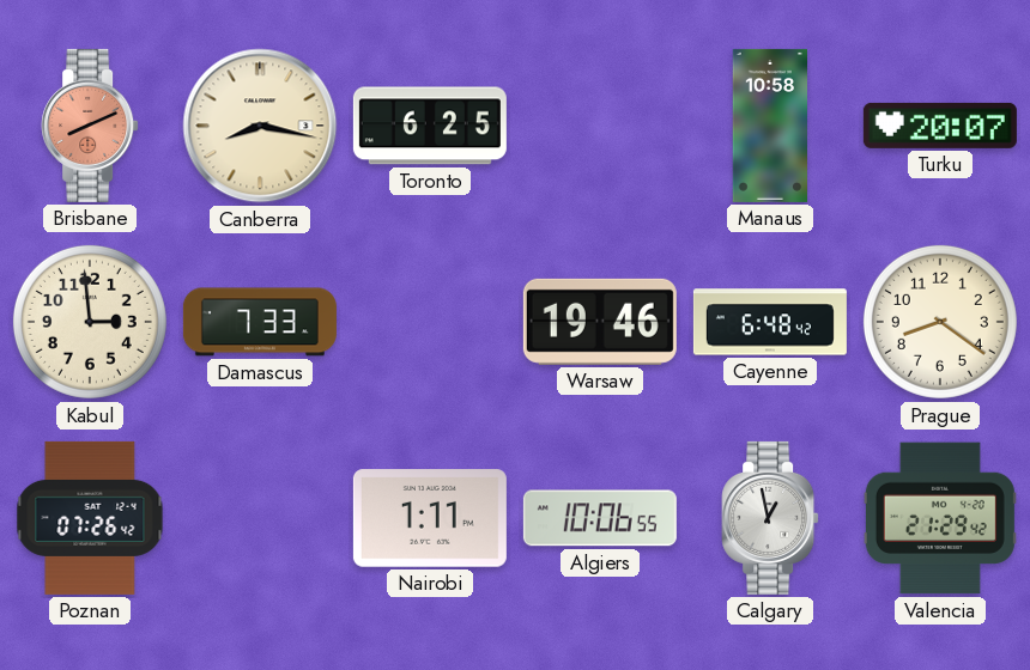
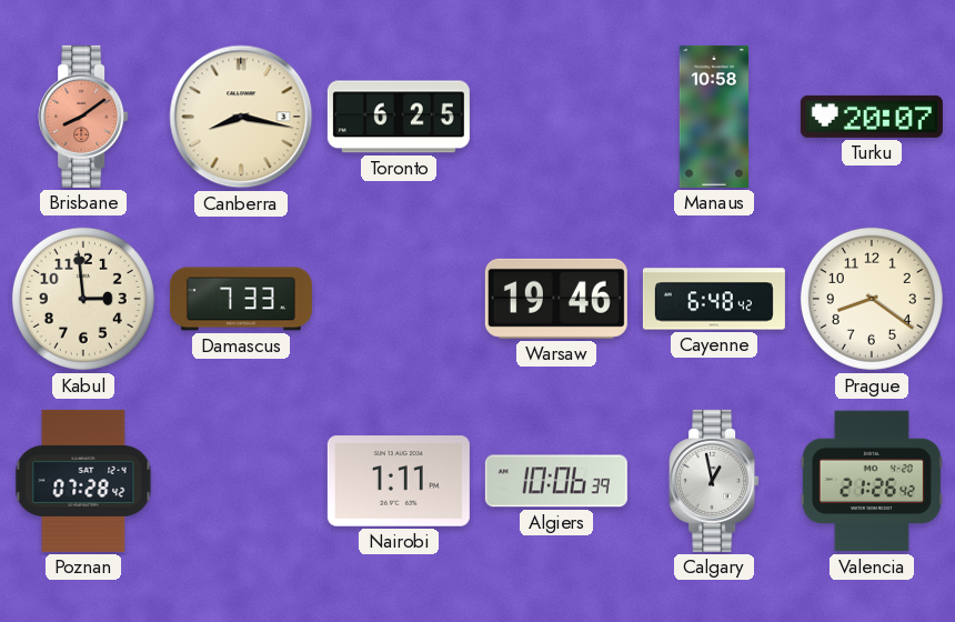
Brisbane: 8:11 -> 8:09 (83, 117)
Poznan: 07:26 -> 07:28 (83, 481)
Algiers: 10:06:55 -> 10:06:39 (556, 481)
Valencia: 21:29 -> 21:26 (872, 481)
